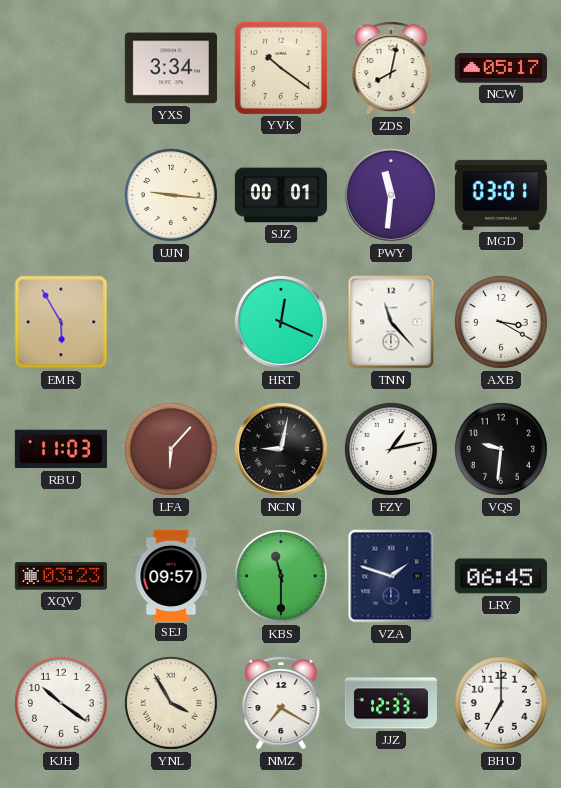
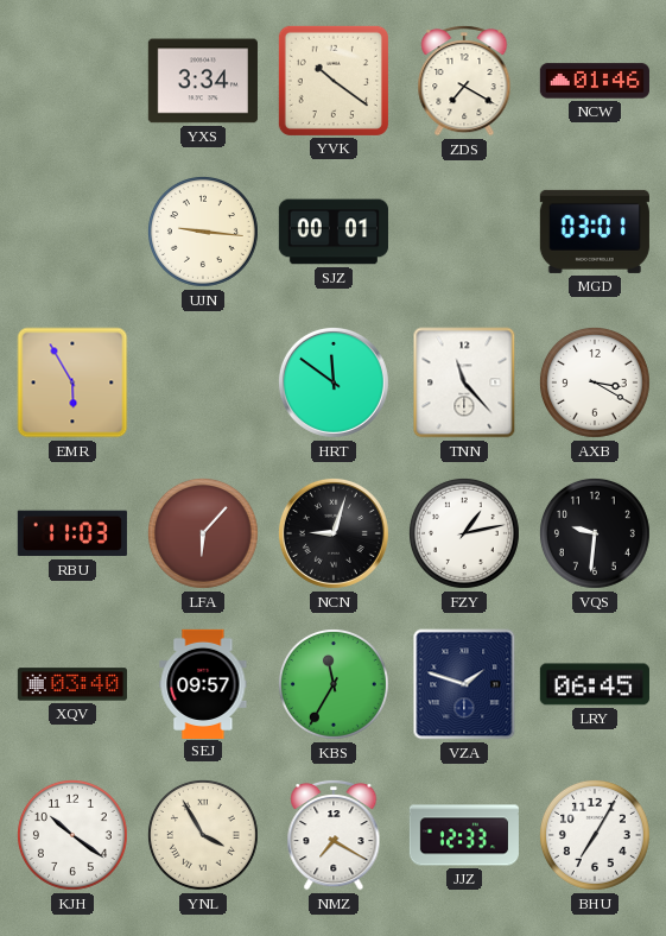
ZDS: 8:02 -> 7:20 (464, 81)
NCW: 05:17 -> 01:46 (595, 81)
PWY: 11:31 -> none (391, 195)
HRT: 12:19 -> 11:51 (334, 382)
NCN: 9:02 -> 9:03 (334, 533)
XQV: 03:23 -> 03:40 (72, 684)
KBS: 11:30 -> 11:35 (334, 684)
BHU: 7:00 -> 7:05 (595, 835)
